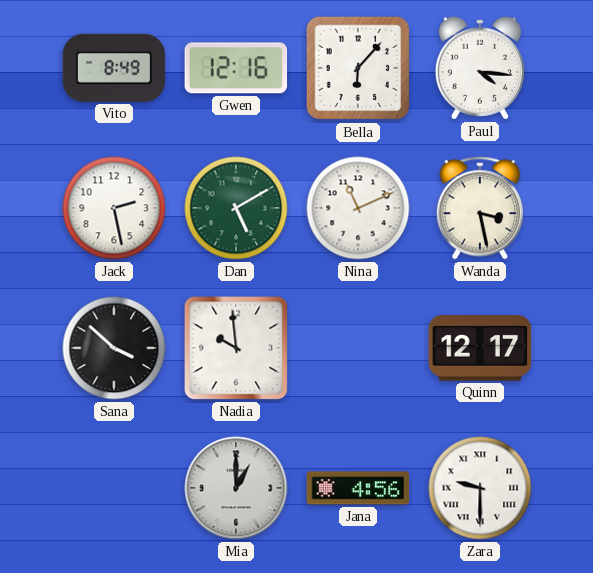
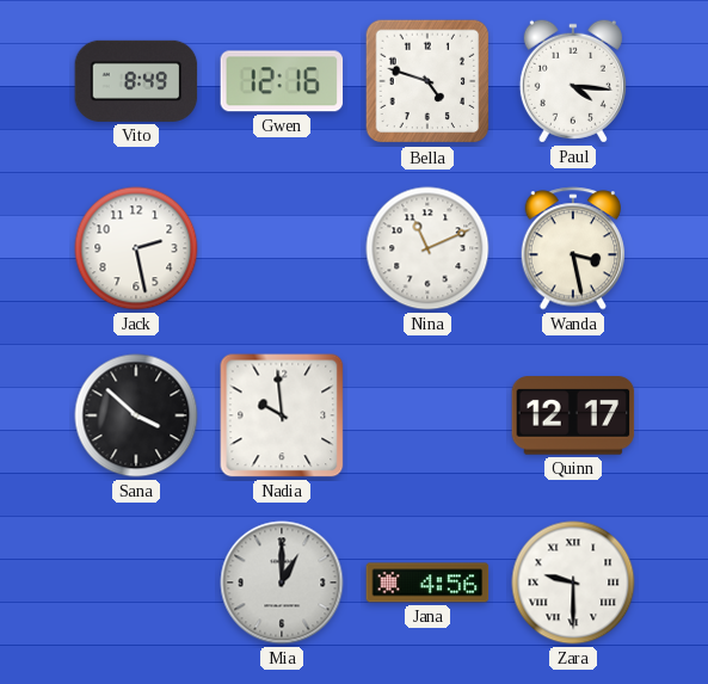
Bella: 6:07 -> 4:48 (427, 81)
Dan: 5:10 -> none (236, 208)
